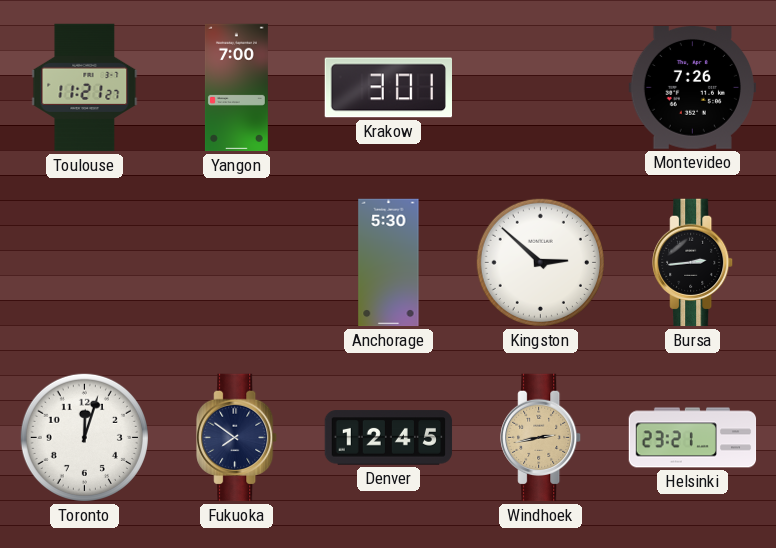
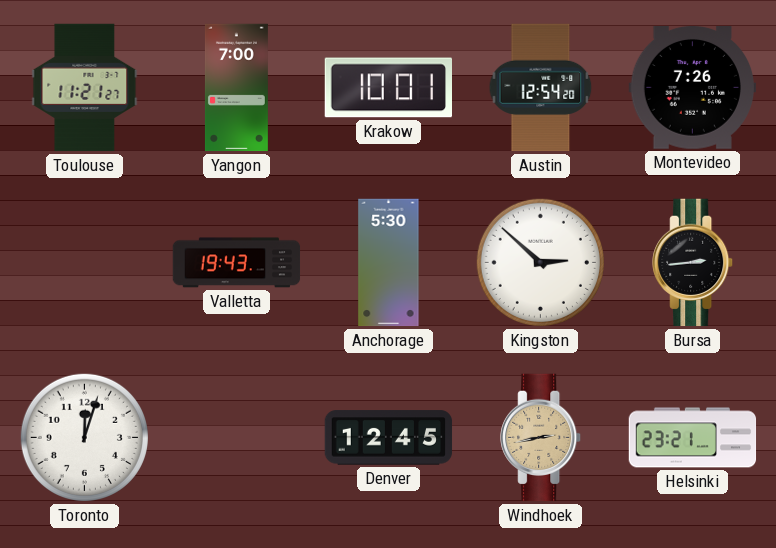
Krakow: 3:01 -> 10:01 (388, 88)
Austin: none -> 12:54 (541, 88)
Valletta: none -> 19:43 (237, 263)
Fukuoka: 7:51 -> none (237, 438)
